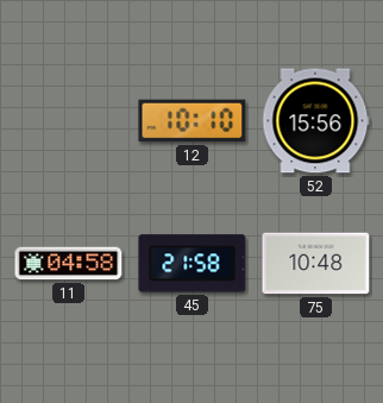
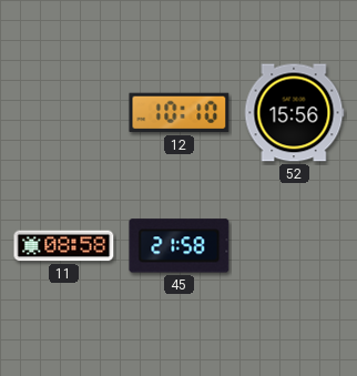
11: 04:58 -> 08:58 (64, 246)
75: 10:48 -> none (316, 264)
